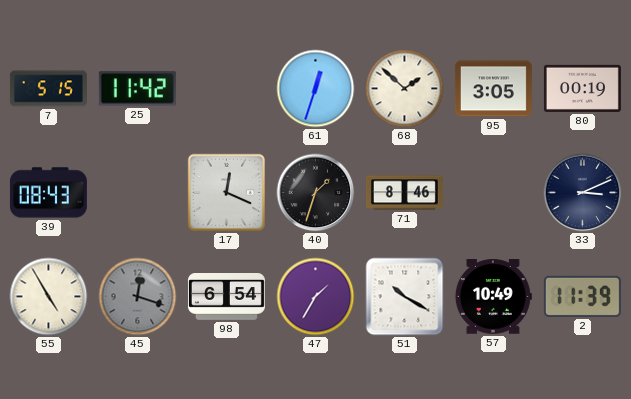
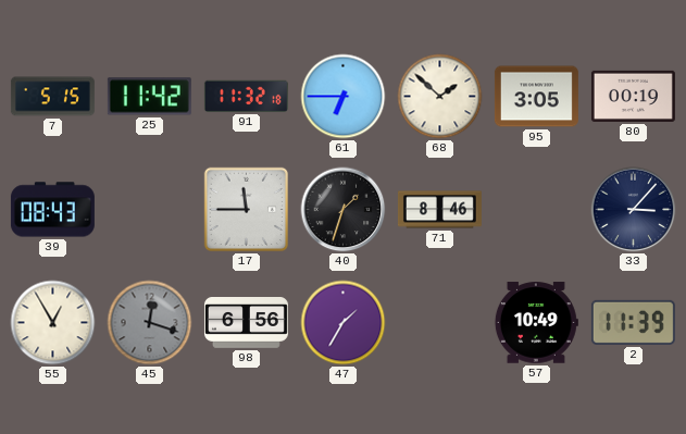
91: none -> 11:32 (246, 96)
61: 12:33 -> 6:45 (344, 97)
17: 12:19 -> 11:45 (247, 210)
33: 3:11 -> 3:07 (634, 210)
55: 4:55 -> 12:55 (53, 323)
98: 6:54 -> 6:56 (246, 323)
51: 10:20 -> none (405, 297)
